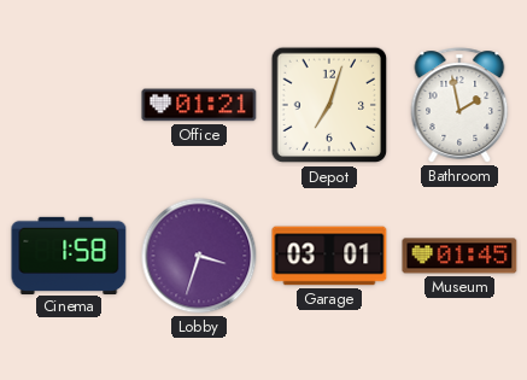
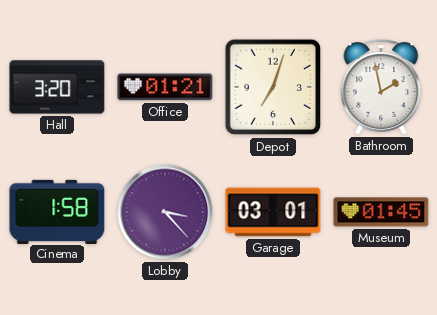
Hall: none -> 3:20 (57, 87)
Lobby: 3:33 -> 3:23 (165, 212)
